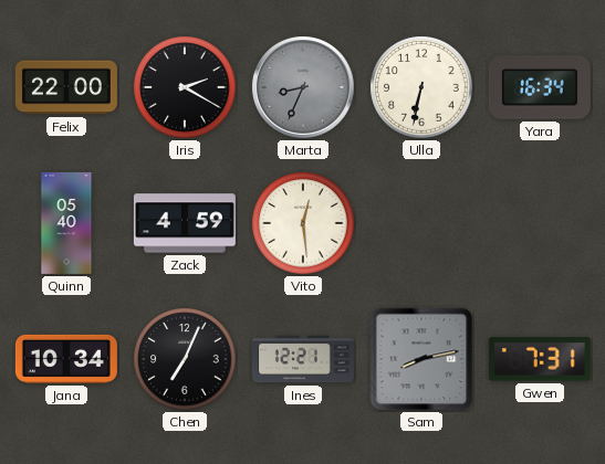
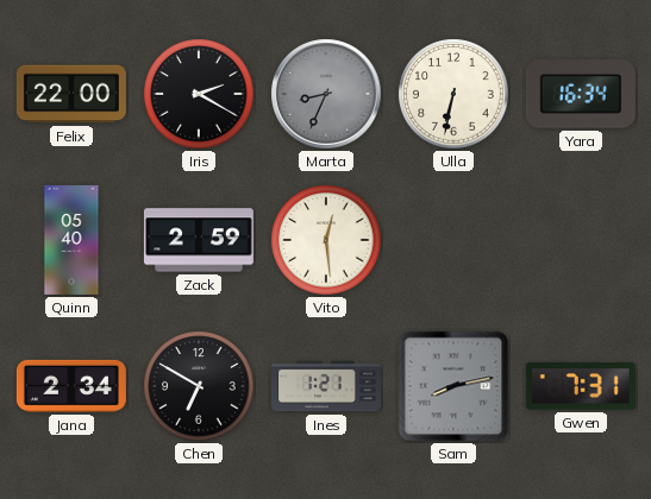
Zack: 4:59 -> 2:59 (199, 240)
Jana: 10:34 -> 2:34 (71, 386)
Chen: 7:04 -> 6:50 (199, 386)
Ines: 12:21 -> 1:21 (326, 386)
